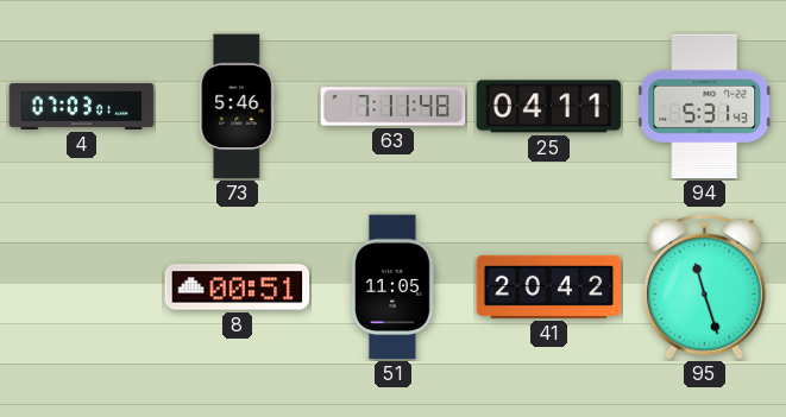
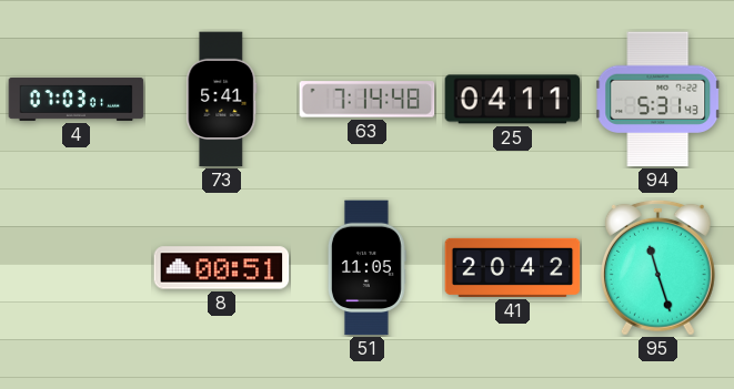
73: 5:46 -> 5:41 (222, 100)
63: 7:11 -> 7:14 (368, 100)
